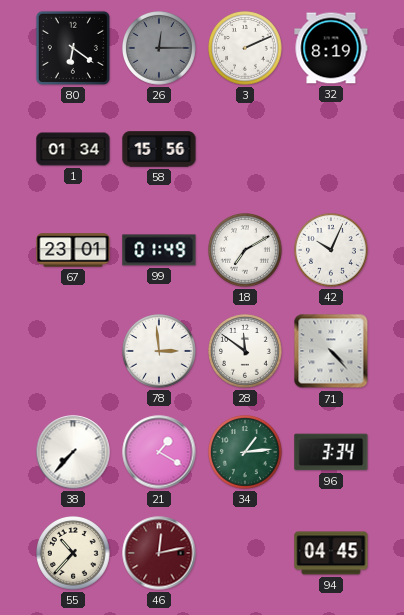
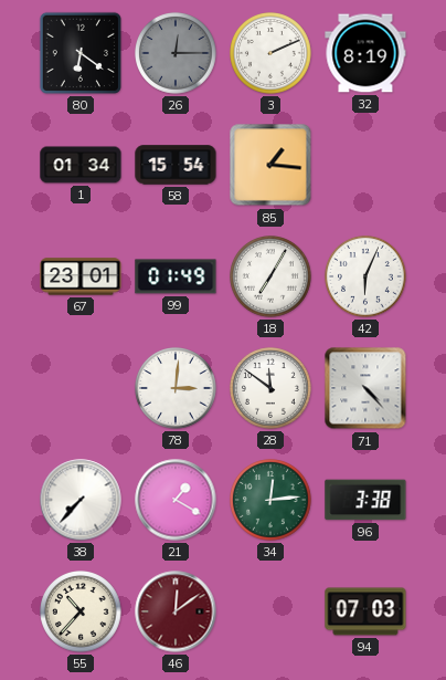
58: 15:56 -> 15:54 (176, 165)
85: none -> 1:16 (270, 165)
18: 7:10 -> 7:05 (272, 278)
42: 10:04 -> 6:04 (367, 278)
78: 2:59 -> 3:01 (177, 389)
34: 1:14 -> 12:14 (272, 501)
96: 3:34 -> 3:38 (365, 500)
46: 12:13 -> 12:09 (176, 611)
94: 04:45 -> 07:03 (365, 611)
